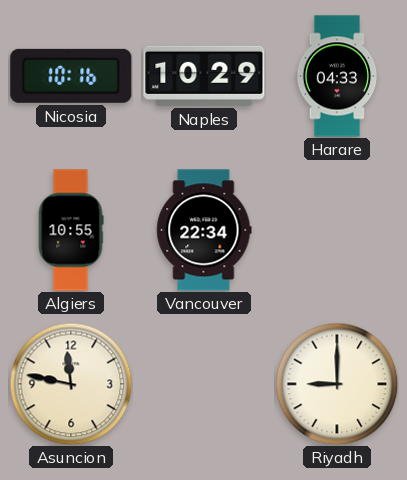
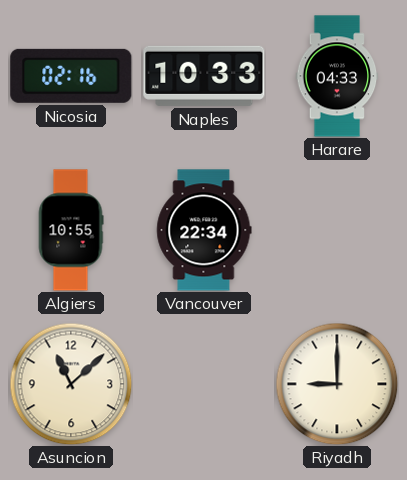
Nicosia: 10:16 -> 02:16 (71, 76)
Naples: 10:29 -> 10:33 (204, 76)
Asuncion: 11:47 -> 11:08 (71, 384)
